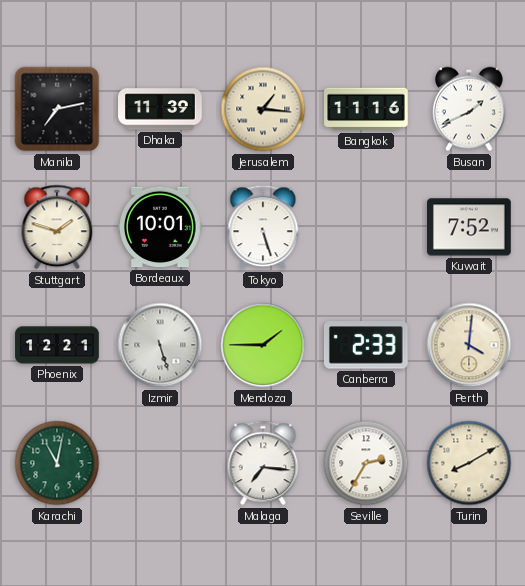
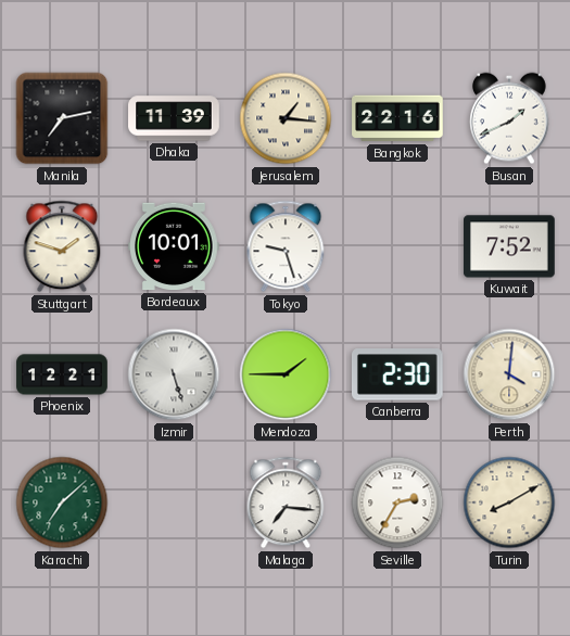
Bangkok: 11:16 -> 22:16 (397, 118)
Tokyo: 5:27 -> 9:27 (286, 246)
Canberra: 2:33 -> 2:30 (397, 374)
Karachi: 11:02 -> 7:08 (62, 503)
